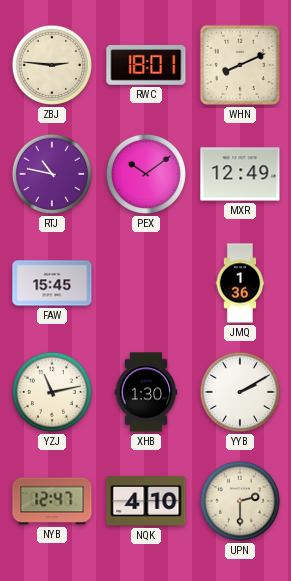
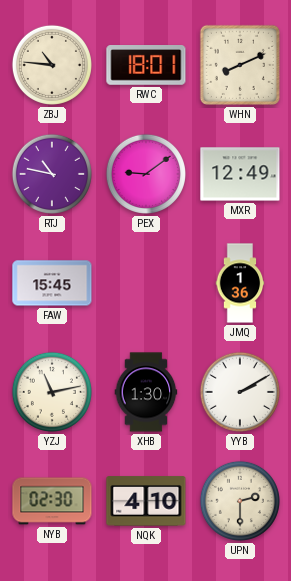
ZBJ: 2:46 -> 10:46 (52, 65)
PEX: 10:09 -> 9:09 (146, 174)
NYB: 12:47 -> 02:30 (52, 501)
